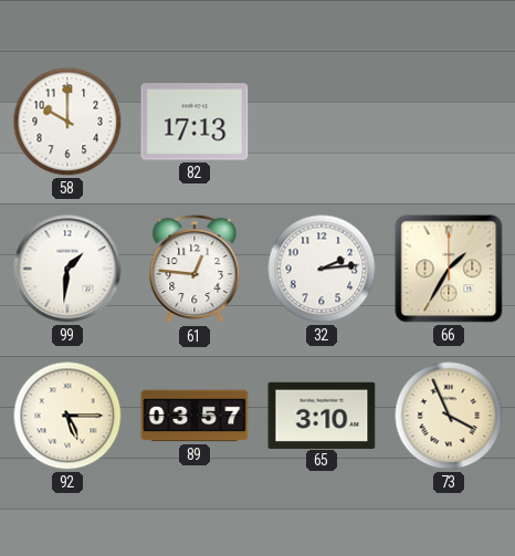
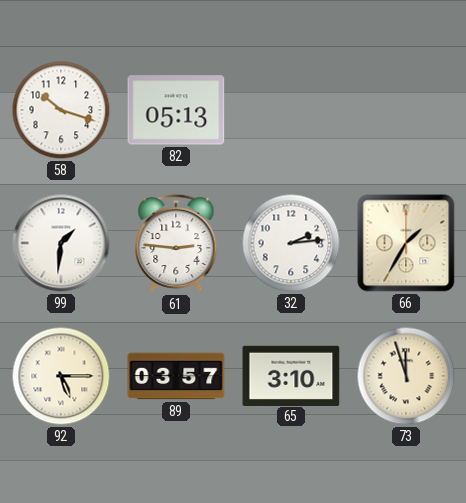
58: 10:00 -> 10:18 (61, 110)
82: 17:13 -> 05:13 (176, 110)
61: 12:46 -> 2:46 (176, 243)
73: 3:56 -> 11:57 (406, 376)
